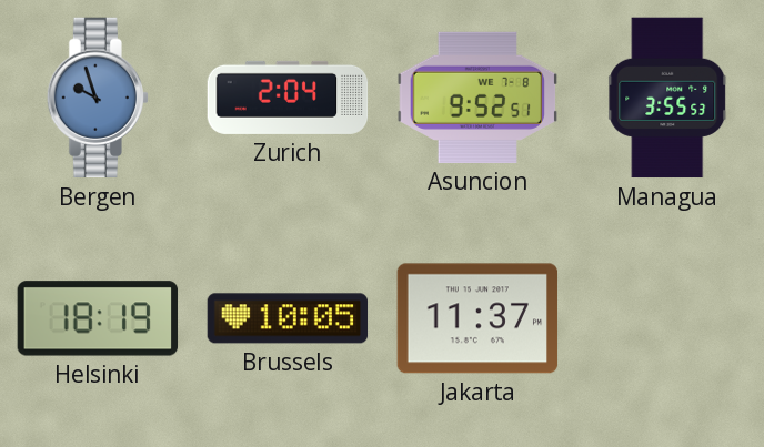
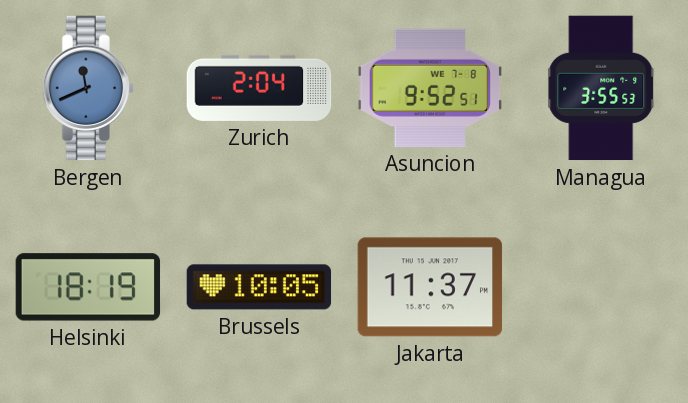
Bergen: 9:57 -> 11:41 (87, 88)
